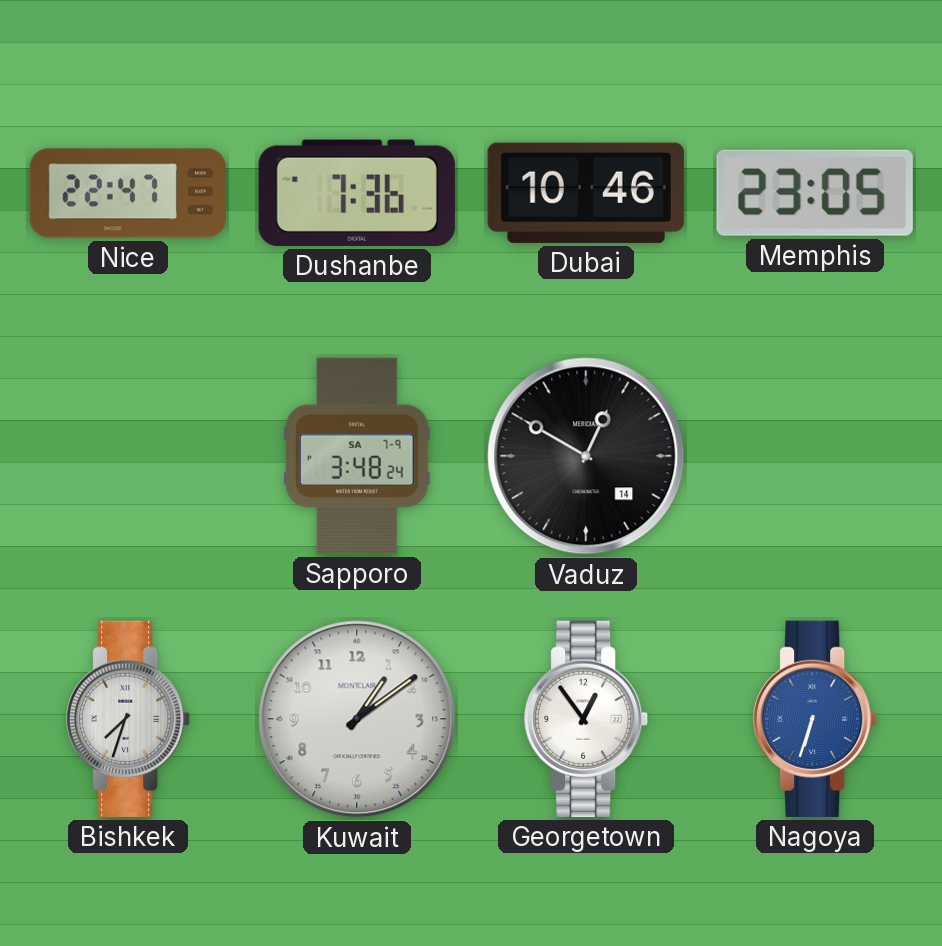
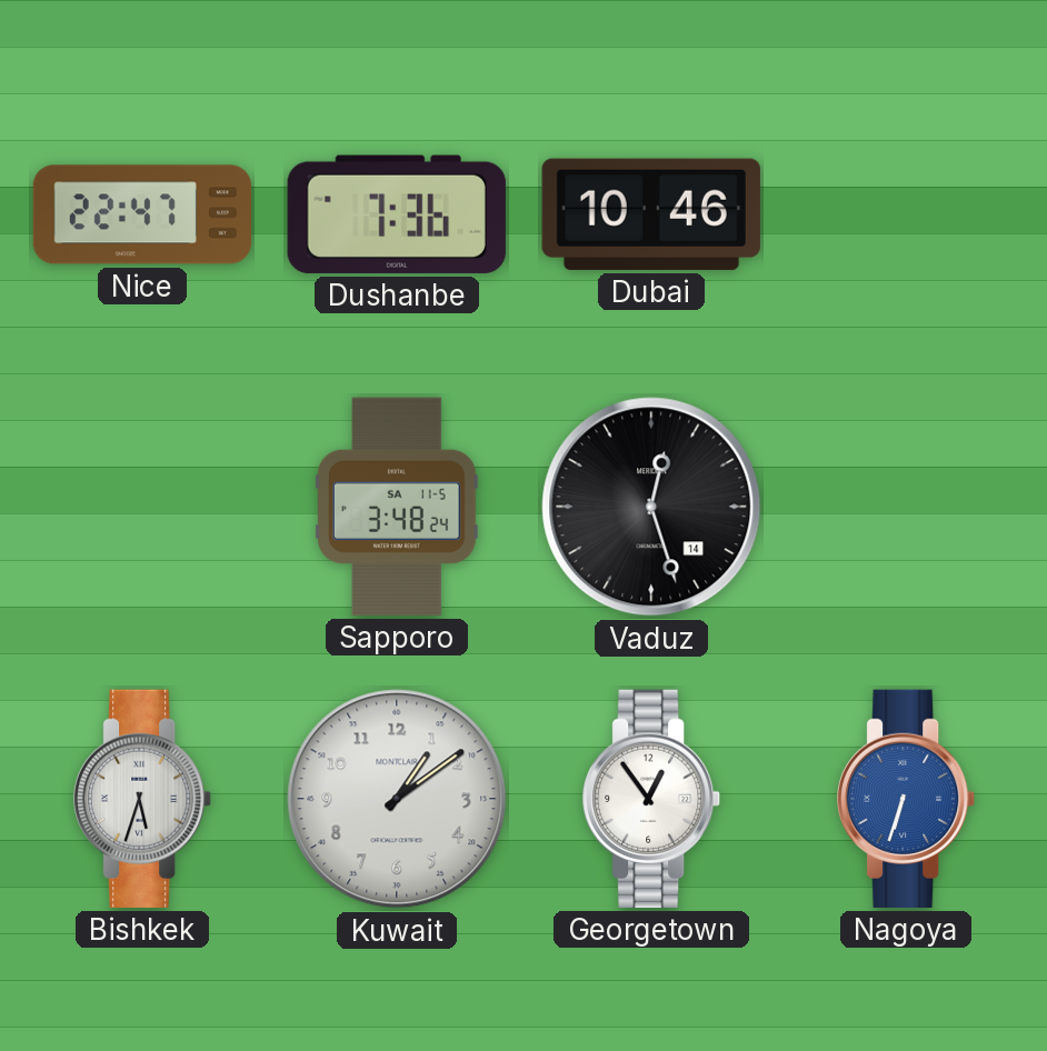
Memphis: 23:05 -> none (815, 193)
Sapporo date: SA 7-9 -> SA 11-5 (397, 507)
Vaduz: 12:50 -> 12:27 (651, 507)
Bishkek: 7:33 -> 5:33 (143, 799)
